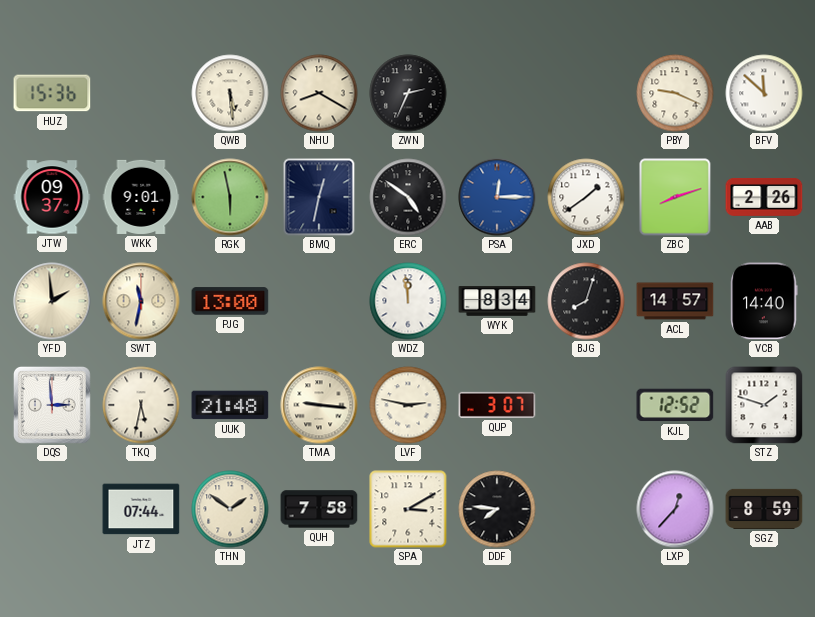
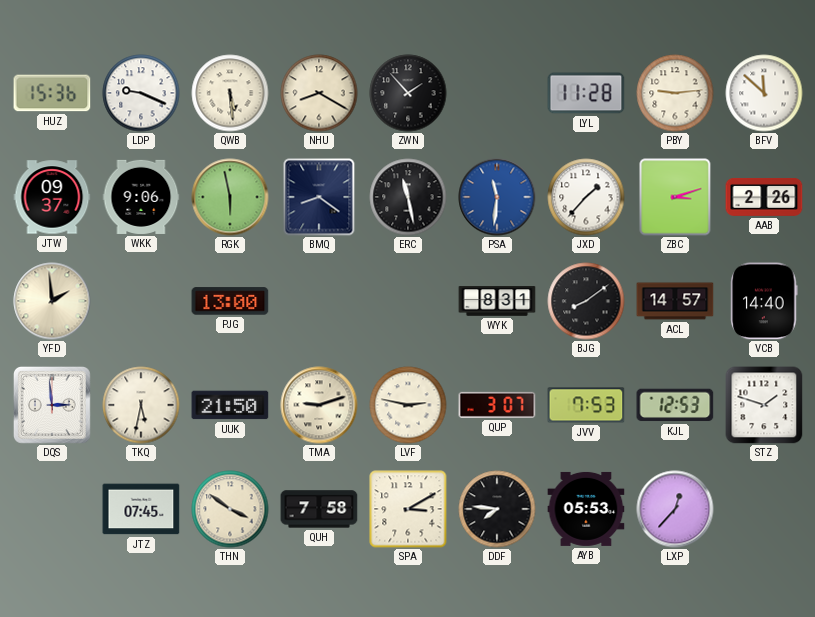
LDP: none -> 9:19 (141, 93)
ZWN: 2:34 -> 1:53 (408, 93)
LYL: none -> 11:28 (586, 93)
PBY: 9:19 -> 9:14 (675, 93)
WKK: 9:01 -> 9:06 (141, 197)
BMQ: 12:32 -> 8:21 (319, 197)
ERC: 4:51 -> 11:28 (408, 197)
PSA: 12:15 -> 11:31 (497, 197)
JXD: 1:39 -> 1:37 (586, 197)
ZBC: 8:12 -> 3:12 (675, 197)
SWT: 11:32 -> none (141, 301)
WDZ: 11:59 -> none (408, 301)
WYK: 8:34 -> 8:31 (497, 301)
BJG: 8:03 -> 8:09 (586, 301)
UUK: 21:48 -> 21:50 (230, 405)
TMA: 9:16 -> 9:12 (319, 405)
JVV: none -> 7:53 (586, 405)
KJL: 12:52 -> 12:53 (675, 405)
JTZ: 07:44 -> 07:45 (141, 509)
THN: 1:51 -> 3:51 (230, 509)
AYB: none -> 05:53 (586, 509)
SGZ: 8:59 -> none (764, 509)
